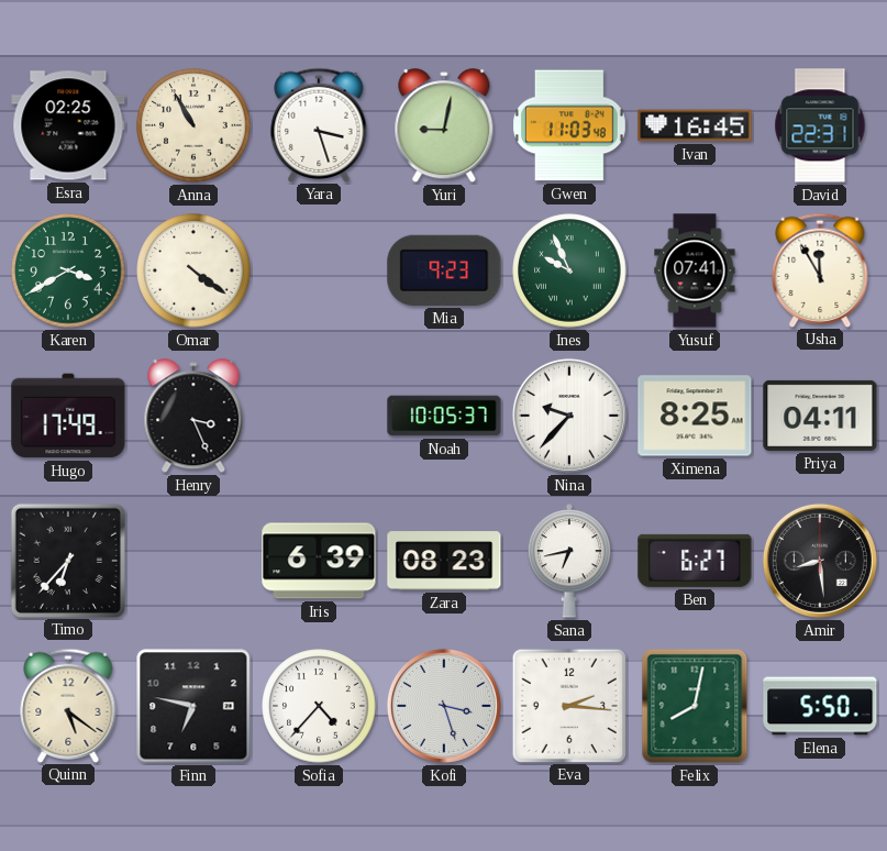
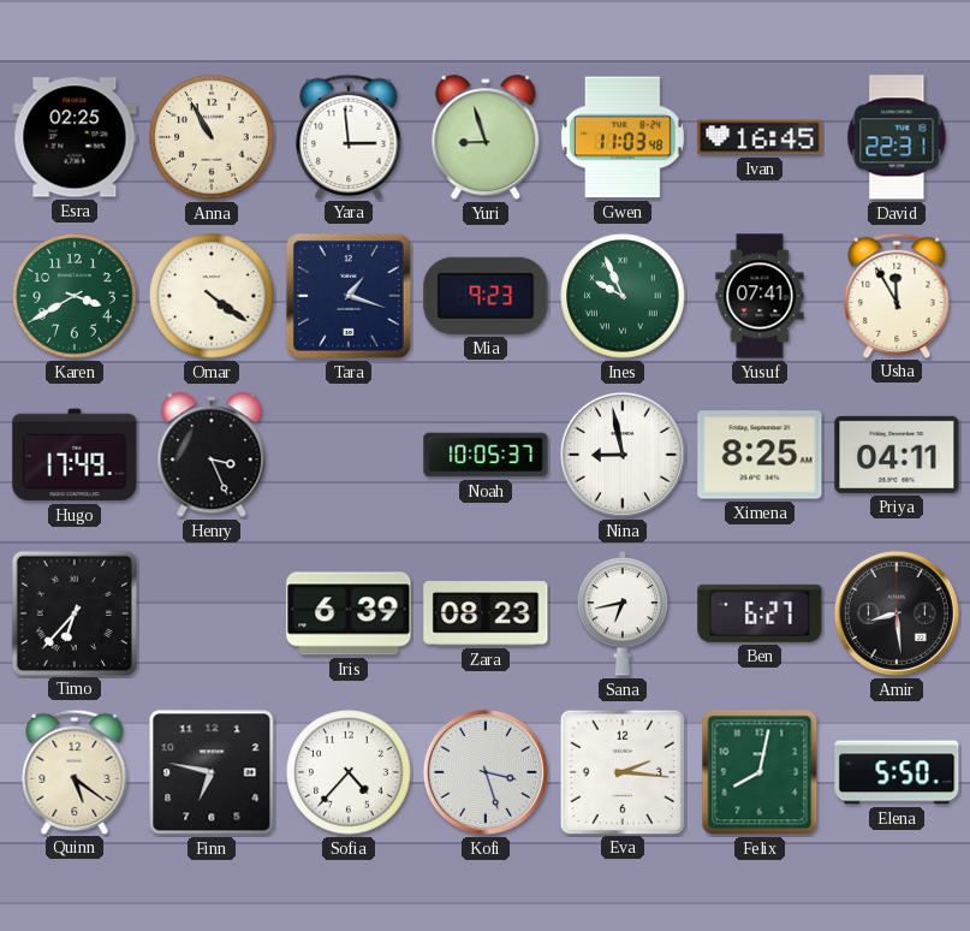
Yara: 3:27 -> 2:59 (349, 136)
Yuri: 9:02 -> 8:57 (486, 138)
Tara: none -> 1:18 (349, 296)
Nina: 9:37 -> 8:58 (623, 455)
